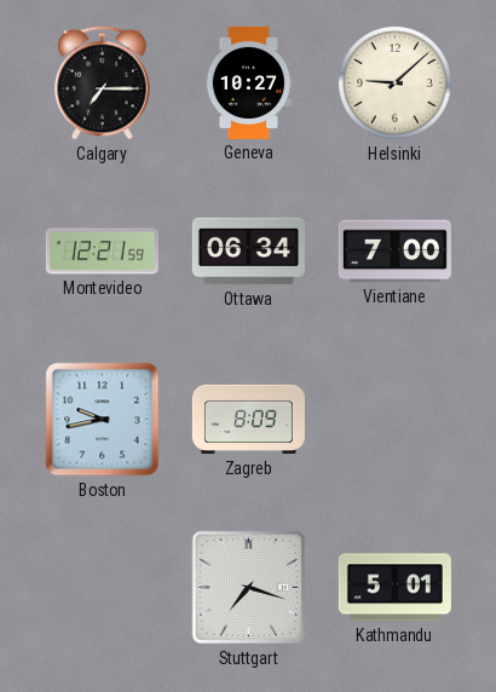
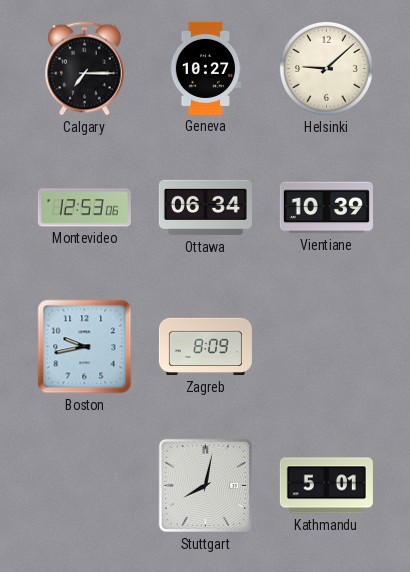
Montevideo: 12:21 -> 12:53 (84, 208)
Vientiane: 7:00 -> 10:39 (326, 208)
Stuttgart: 7:18 -> 8:02 (205, 486)
